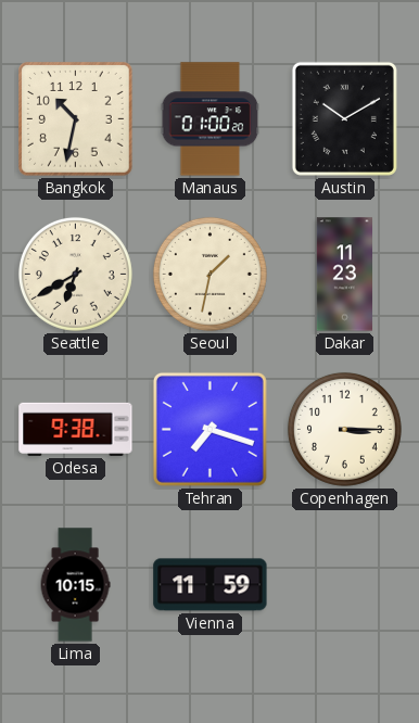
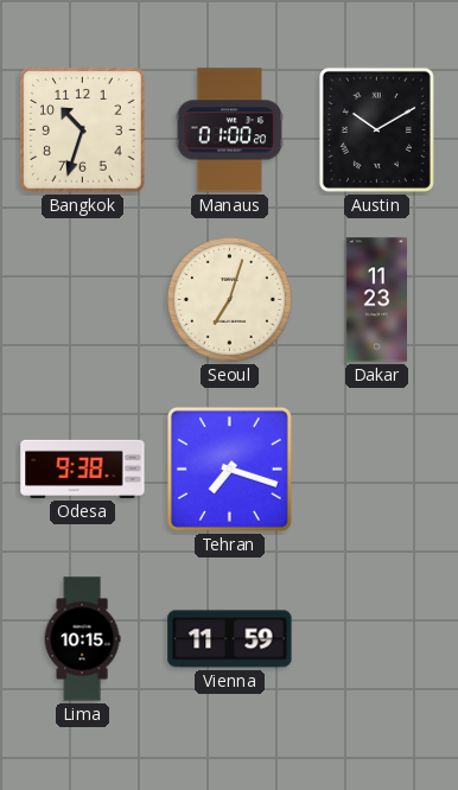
Bangkok: 10:32 -> 10:33 (83, 130)
Seattle: 6:40 -> none (75, 274)
Seoul: 1:32 -> 7:03 (229, 299)
Copenhagen: 3:15 -> none (344, 429)
